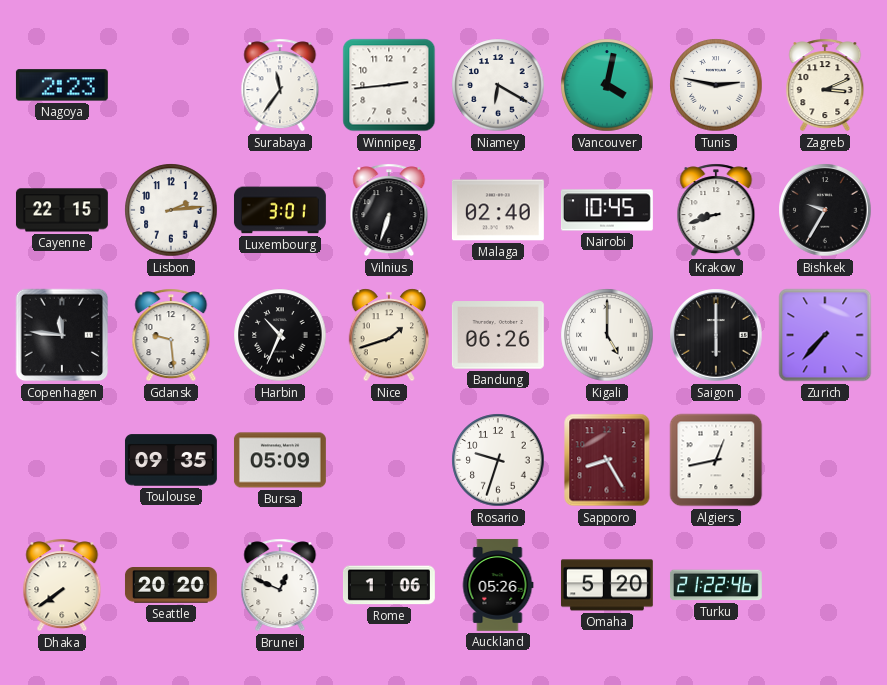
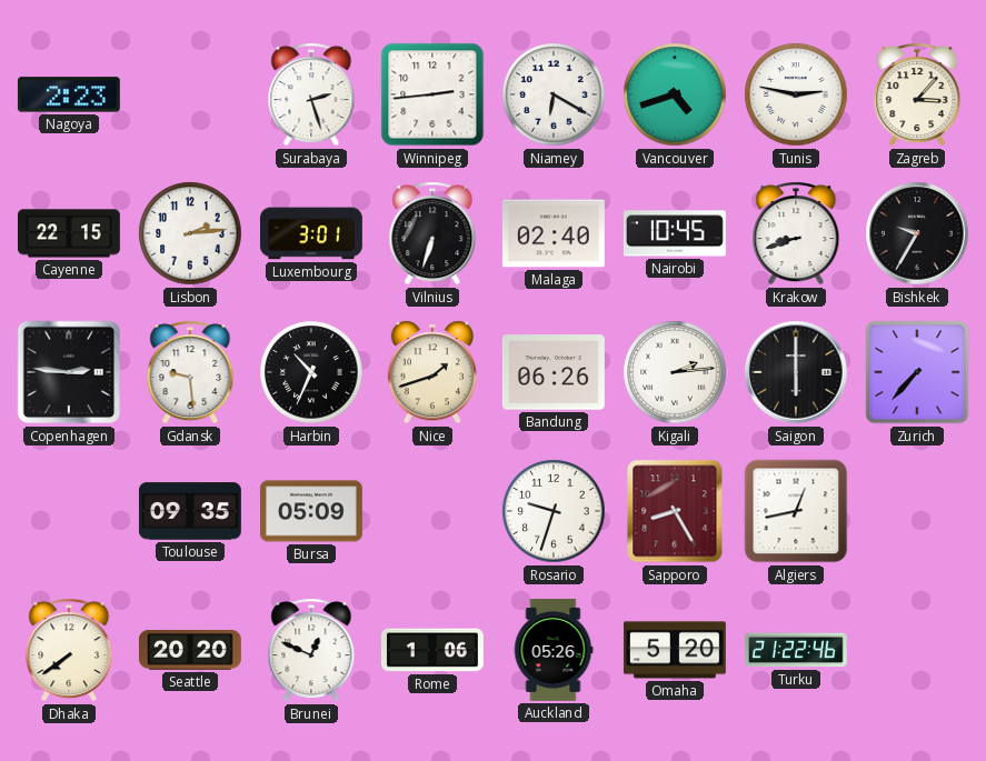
Surabaya: 11:36 -> 2:27 (311, 94)
Vancouver: 4:02 -> 4:42 (675, 94)
Zagreb: 3:11 -> 3:07 (917, 94)
Copenhagen: 11:46 -> 2:46 (69, 372)
Kigali: 5:00 -> 2:14 (675, 372)
